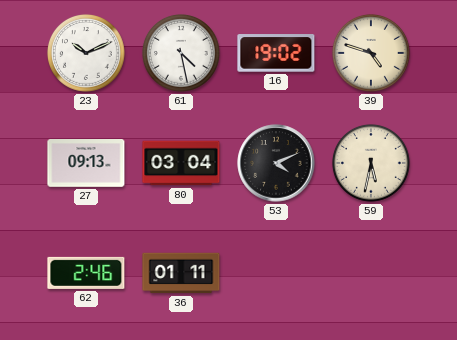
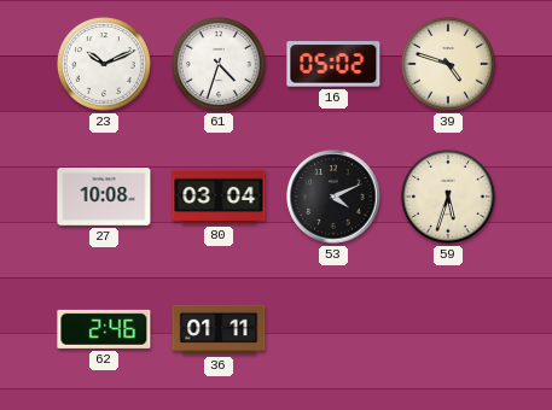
61: 4:28 -> 4:33 (219, 64)
16: 19:02 -> 05:02 (333, 64)
27: 09:13 -> 10:08 (104, 198)
59: 5:32 -> 5:33 (448, 197)
